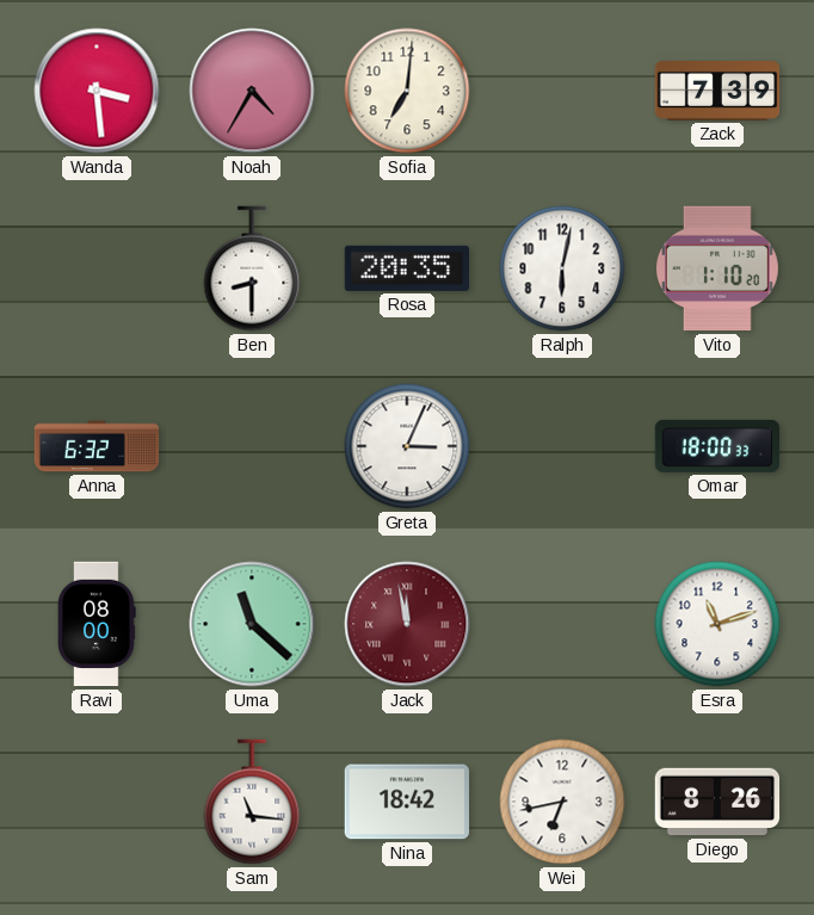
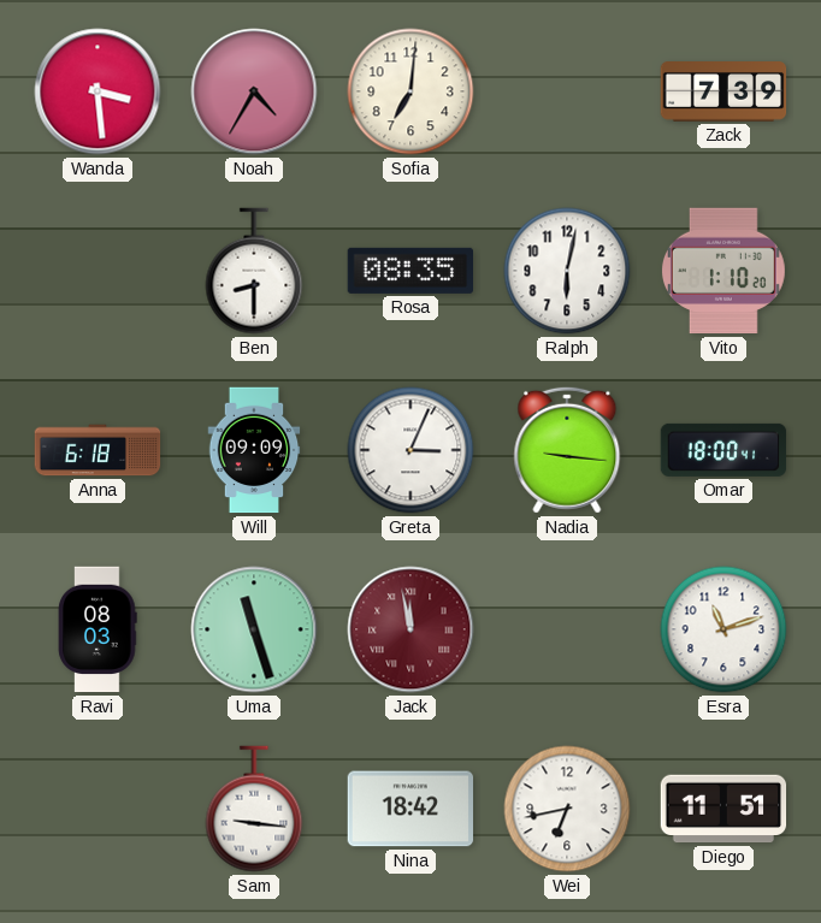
Rosa: 20:35 -> 08:35 (409, 271)
Anna: 6:32 -> 6:18 (98, 450)
Will: none -> 09:09 (254, 450)
Nadia: none -> 9:16 (567, 450)
Omar: 18:00:33 -> 18:00:41 (723, 450)
Ravi: 08:00 -> 08:03 (98, 629)
Uma: 11:22 -> 11:27 (254, 629)
Sam: 11:16 -> 9:16 (254, 809)
Diego: 8:26 -> 11:51 (723, 809)
